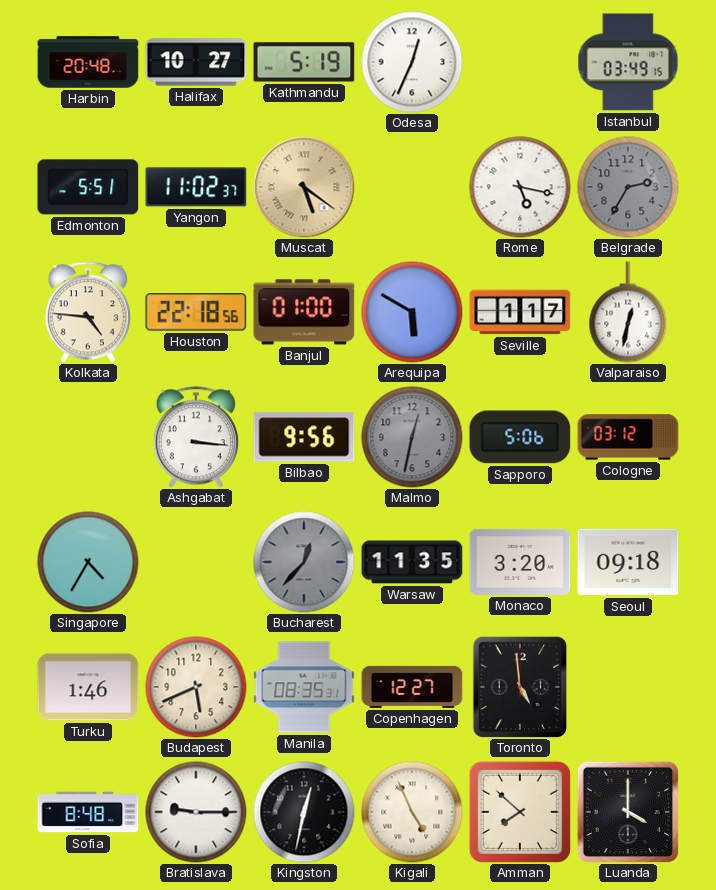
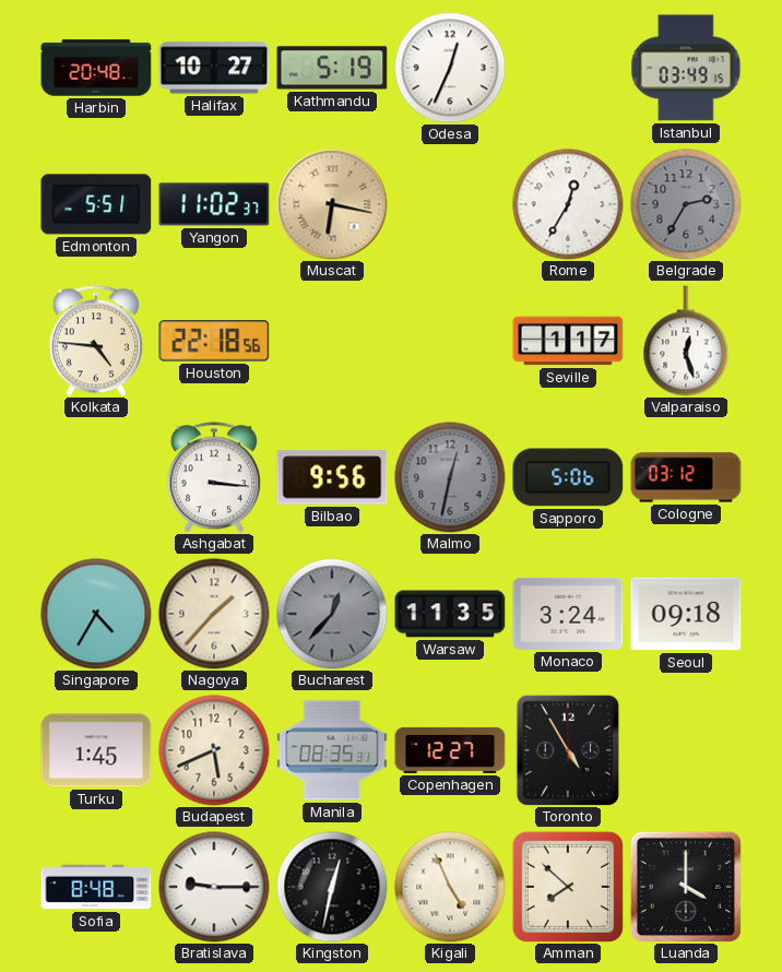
Muscat: 5:21 -> 6:17 (332, 204)
Rome: 5:17 -> 12:35 (568, 204)
Banjul: 01:00 -> none (304, 312)
Arequipa: 5:50 -> none (412, 312)
Valparaiso: 12:32 -> 12:27 (686, 341)
Nagoya: none -> 1:37 (214, 614)
Monaco: 3:20 -> 3:24 (568, 614)
Turku: 1:46 -> 1:45 (96, 750)
Toronto: 4:59 -> 4:55 (567, 750)
